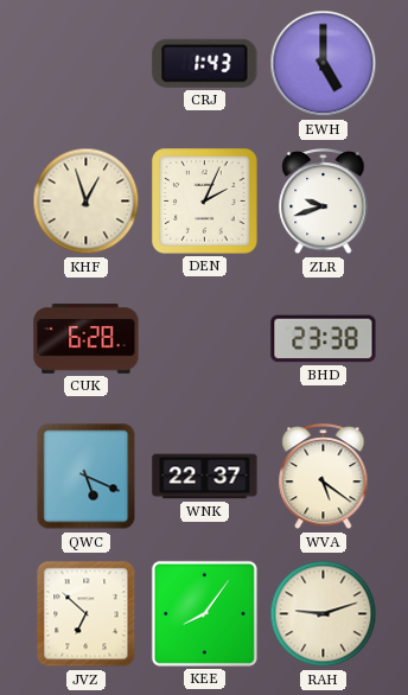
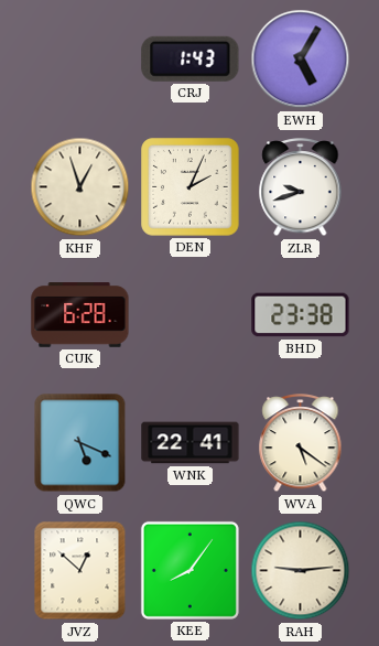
EWH: 5:00 -> 5:05 (301, 60)
WNK: 22:37 -> 22:41 (191, 443)
JVZ: 6:52 -> 12:52 (80, 571)
RAH: 9:12 -> 9:14 (301, 571)
